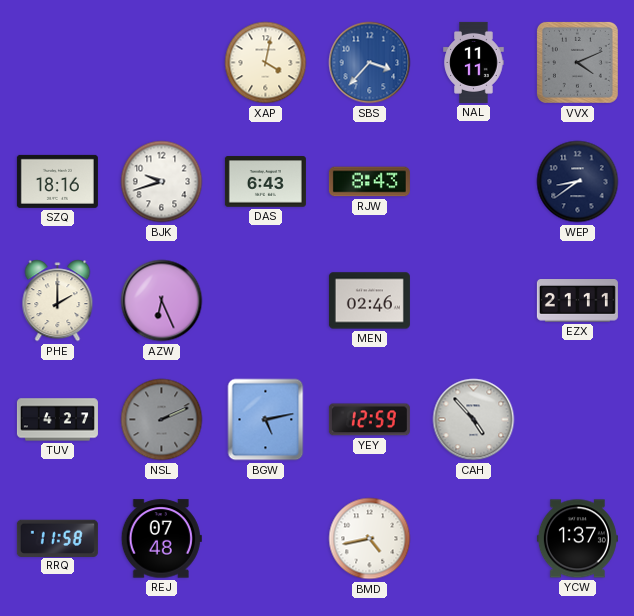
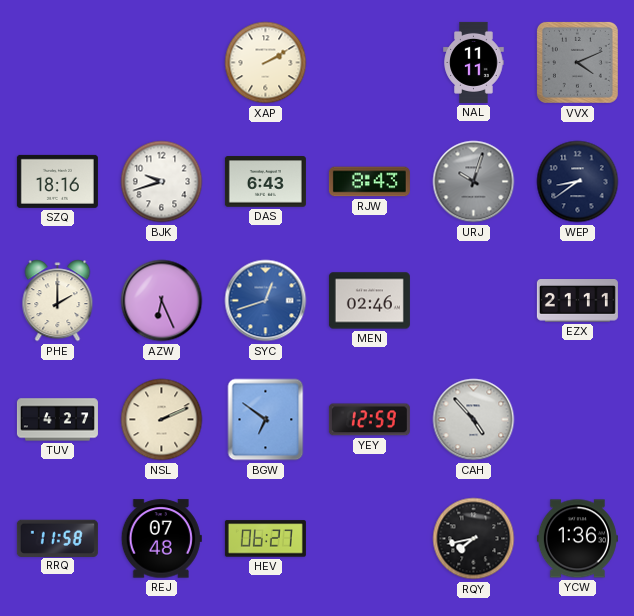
XAP: 4:02 -> 2:10 (266, 63)
SBS: 3:37 -> none (370, 63)
URJ: none -> 10:03 (474, 182)
SYC: none -> 12:42 (266, 301)
NSL dial: grey -> cream (162, 420)
BGW: 5:13 -> 6:51 (266, 420)
HEV: none -> 06:27 (265, 539)
BMD: 4:43 -> none (370, 539)
RQY: none -> 7:43 (474, 539)
YCW: 1:37 -> 1:36 (577, 539)
